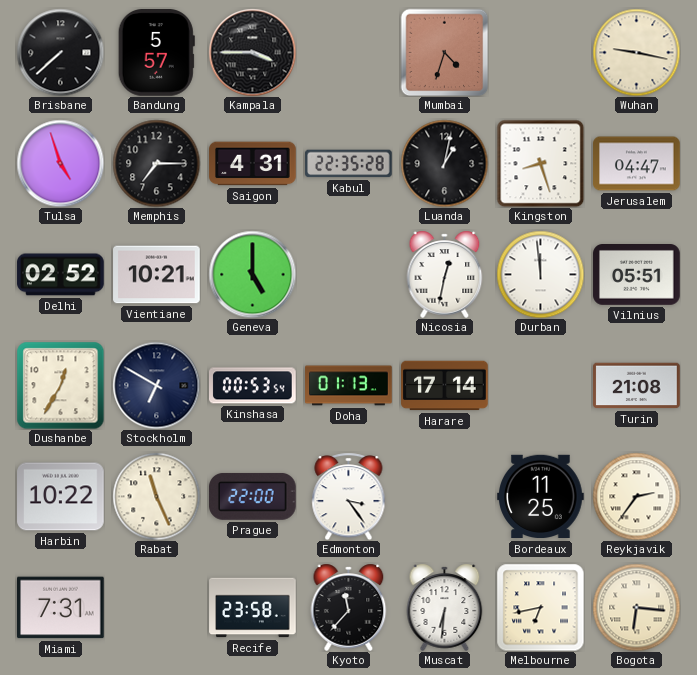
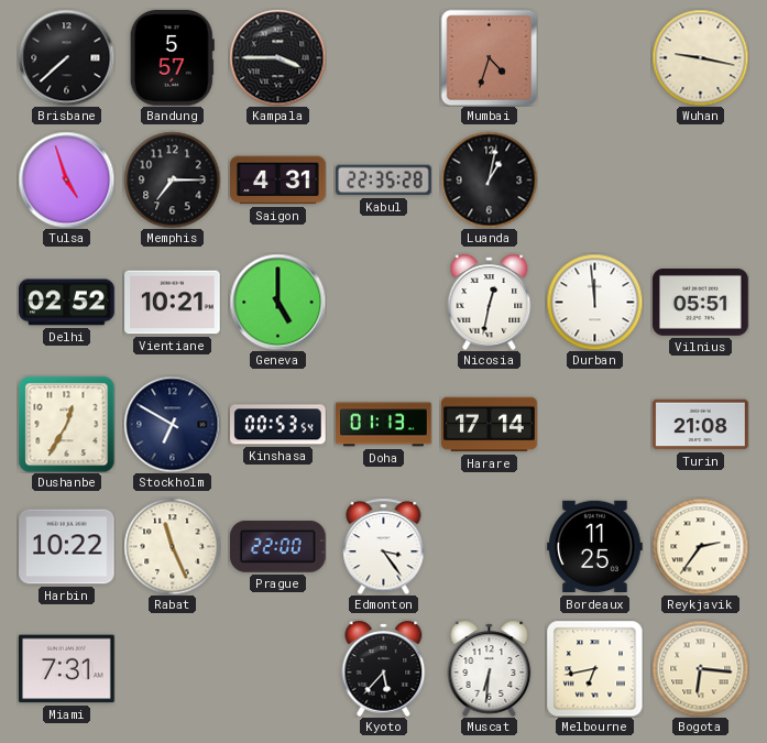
Kingston: 8:27 -> none (540, 163)
Jerusalem: 04:47 -> none (637, 164)
Recife: 23:58 -> none (253, 608)
Kyoto: 11:37 -> 5:37 (384, 668)
